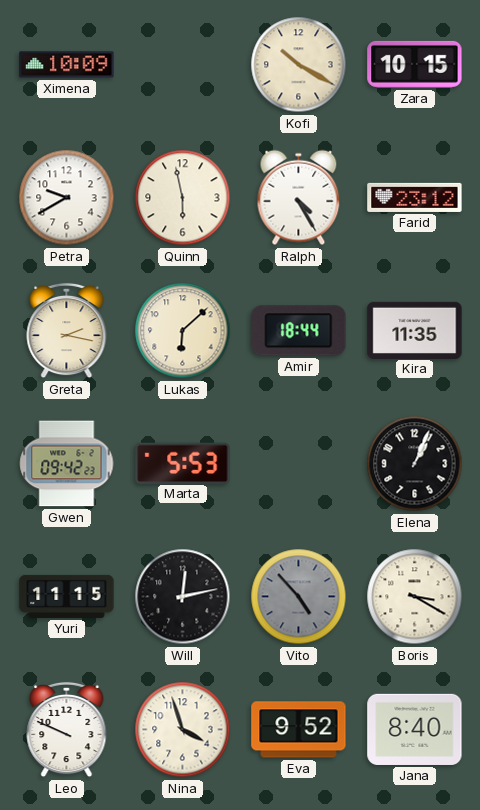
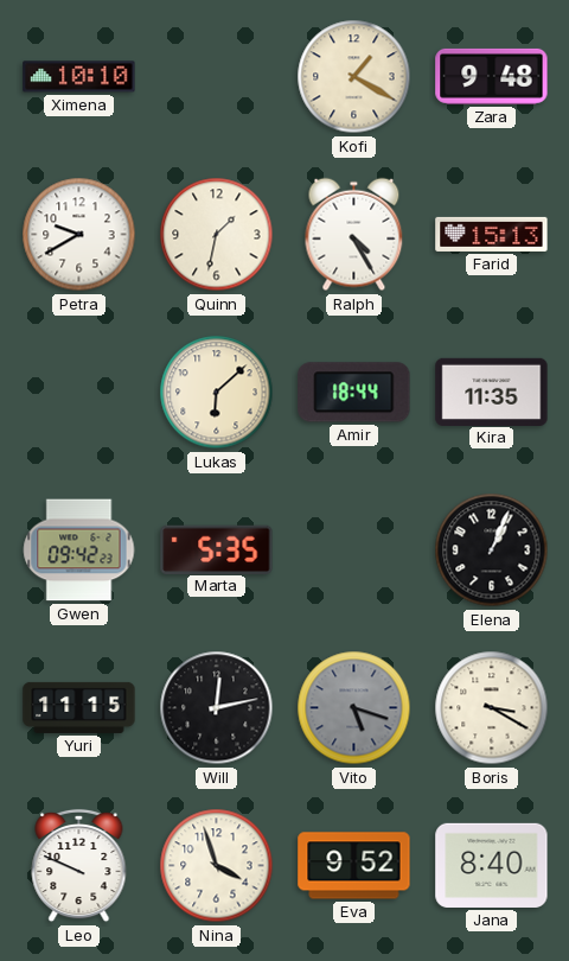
Ximena: 10:09 -> 10:10 (79, 77)
Kofi: 10:20 -> 1:20 (354, 77)
Zara: 10:15 -> 9:48 (492, 76)
Quinn: 5:58 -> 1:32 (217, 235)
Farid: 23:12 -> 15:13 (492, 234)
Greta: 2:17 -> none (67, 331)
Marta: 5:53 -> 5:35 (217, 549)
Vito: 4:53 -> 5:18 (354, 708)
